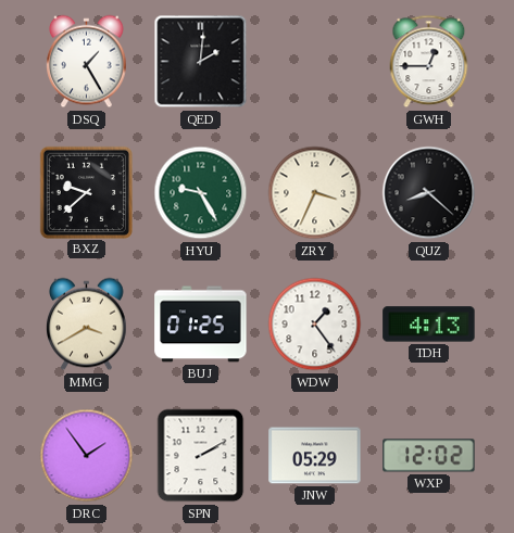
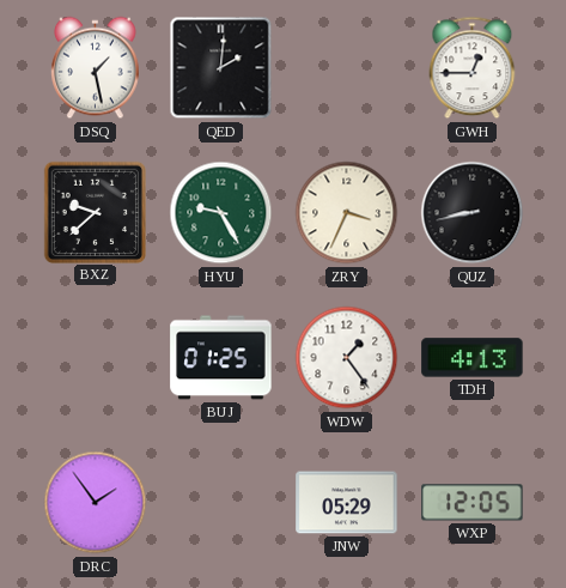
DSQ: 1:25 -> 1:28 (96, 68)
QUZ: 8:22 -> 8:43 (473, 213)
MMG: 3:40 -> none (87, 325)
SPN: 2:10 -> none (201, 456)
WXP: 12:02 -> 12:05 (473, 503)
